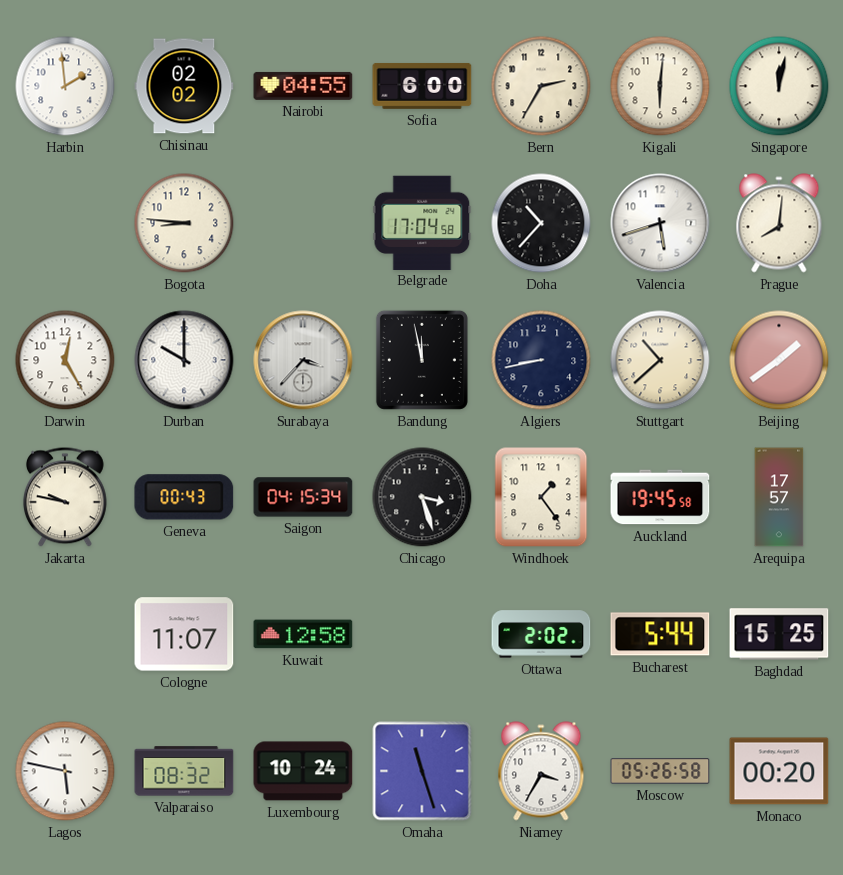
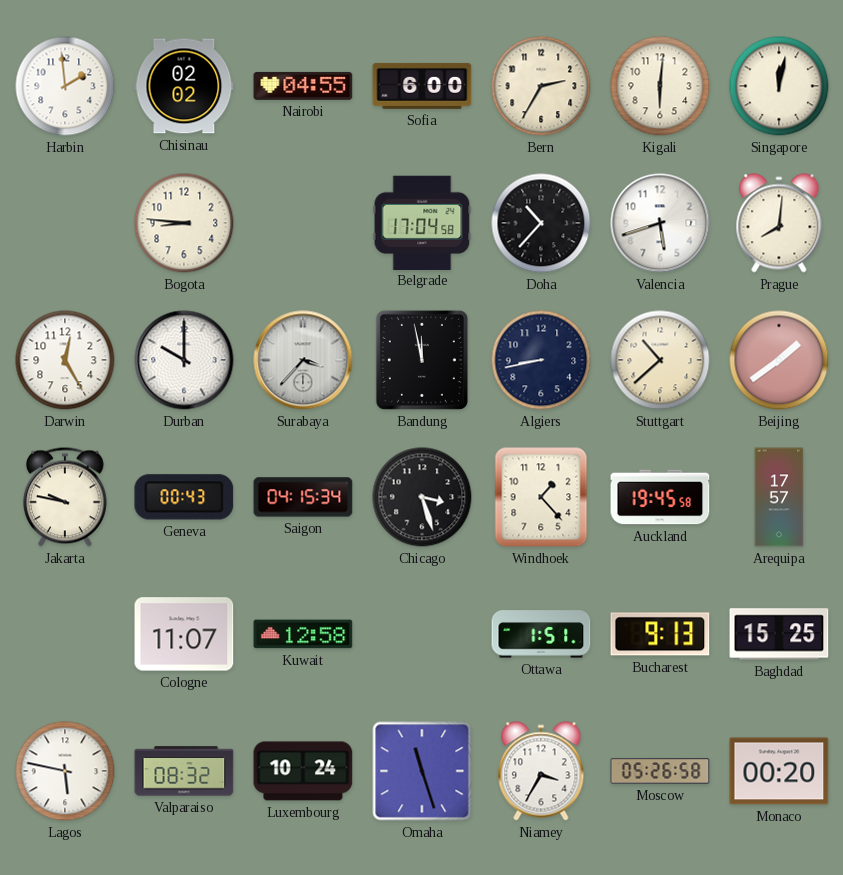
Windhoek: 1:24 -> 1:23 (541, 497)
Ottawa: 2:02 -> 1:51 (541, 634)
Bucharest: 5:44 -> 9:13 (660, 634)
